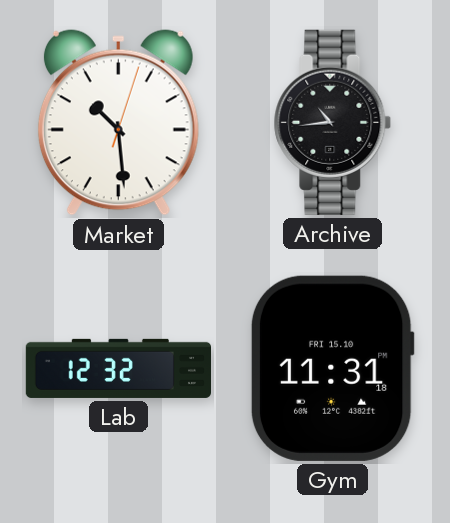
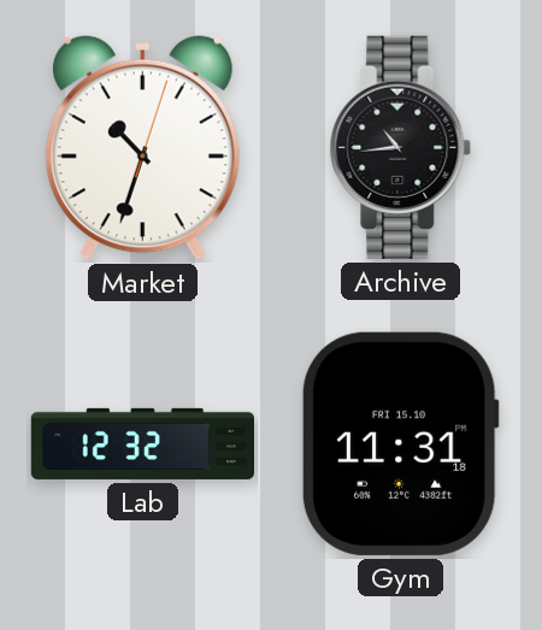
Market: 10:29 -> 10:33 (142, 148)
